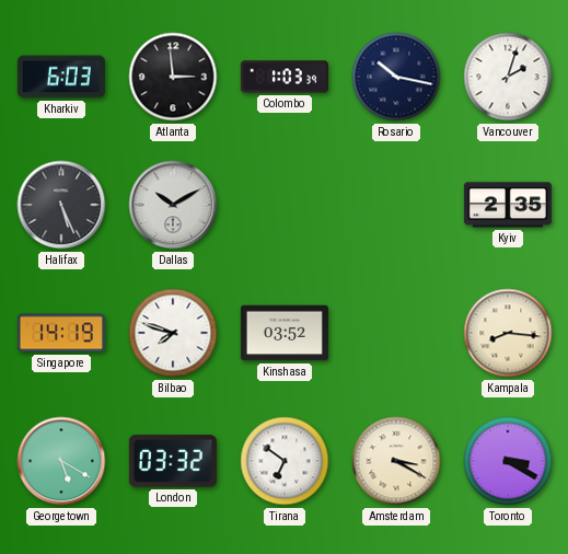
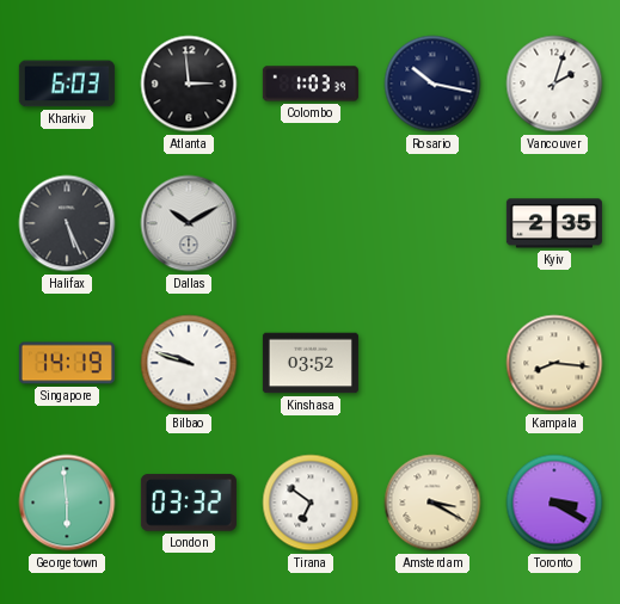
Bilbao: 7:48 -> 9:48 (189, 363)
Georgetown: 5:20 -> 5:59 (67, 503)
